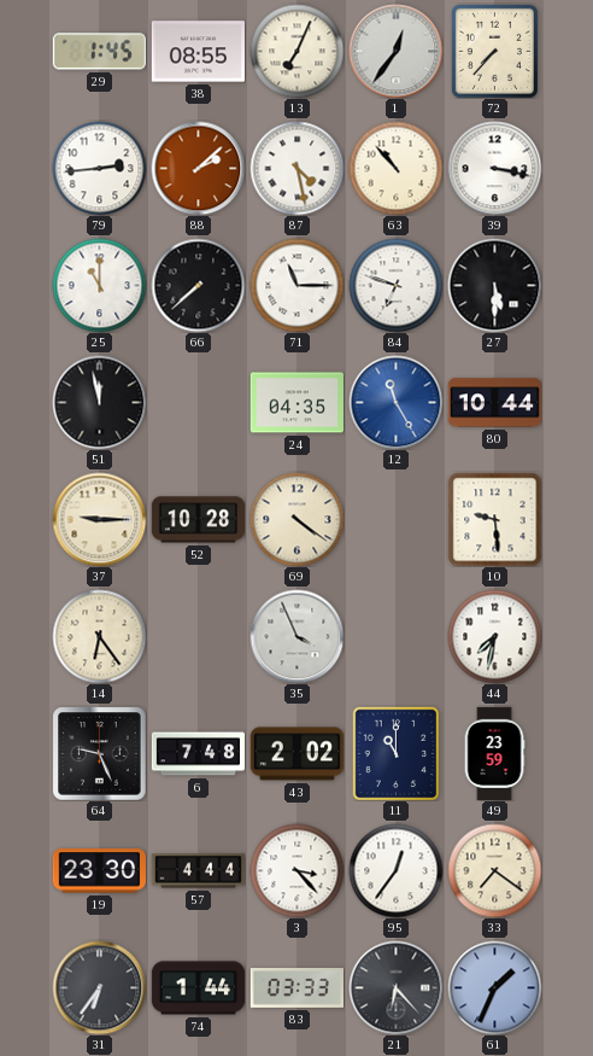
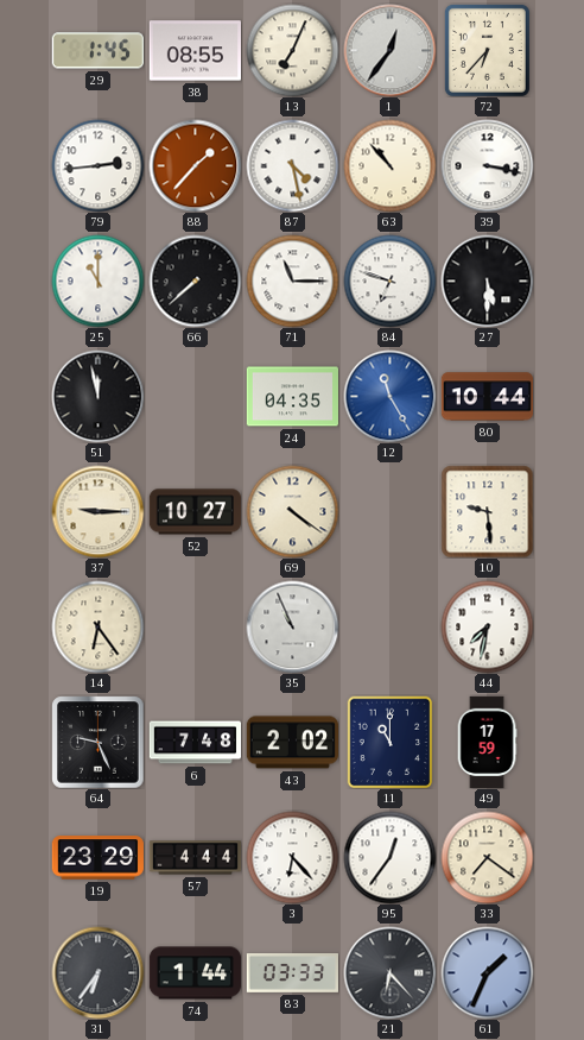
72: 7:37 -> 6:37 (487, 50)
88: 2:08 -> 1:37 (195, 165)
52: 10:28 -> 10:27 (195, 512)
35: 3:56 -> 10:56 (292, 626)
49: 23:59 -> 17:59 (487, 742)
19: 23:30 -> 23:29 (97, 858)
3: 3:23 -> 6:23 (292, 857)
